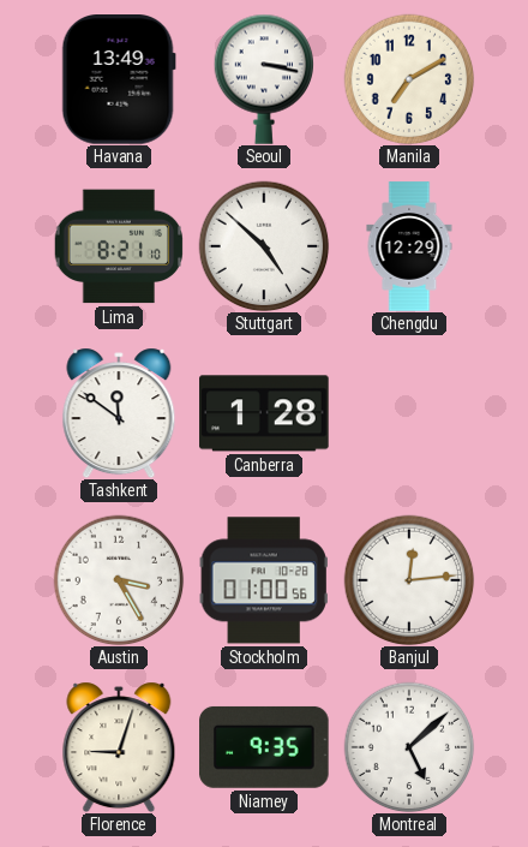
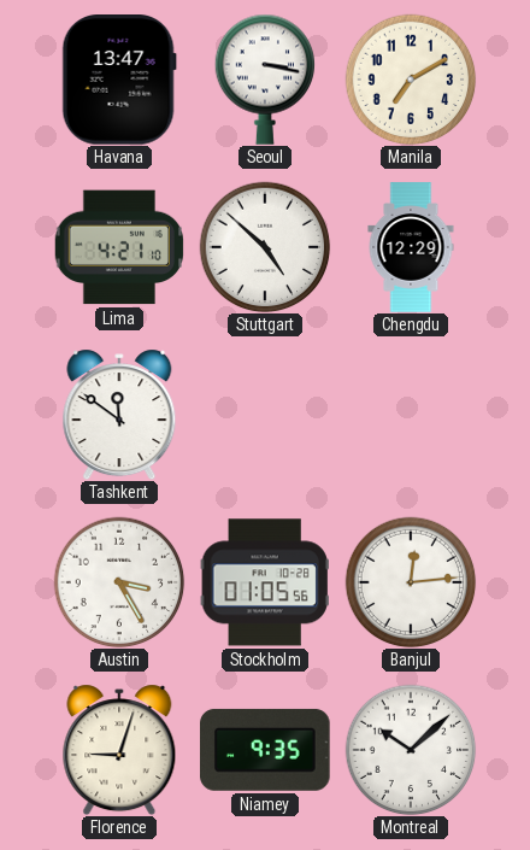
Havana: 13:49 -> 13:47 (119, 80)
Lima: 8:21 -> 4:21 (118, 247)
Canberra: 1:28 -> none (264, 413)
Stockholm: 01:00 -> 01:05 (265, 582)
Montreal: 5:08 -> 10:08 (411, 750)
